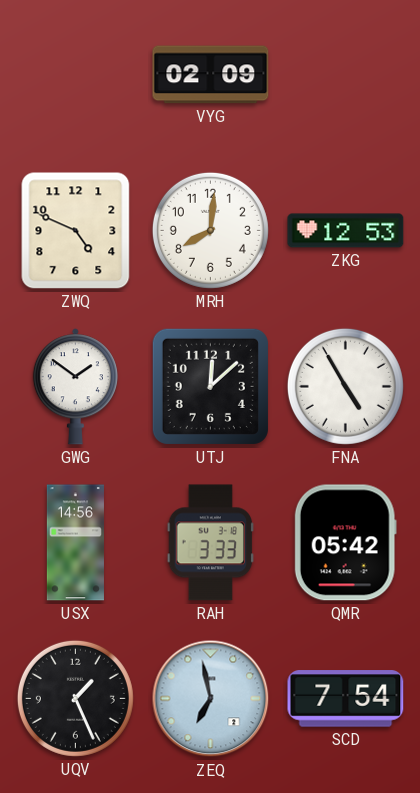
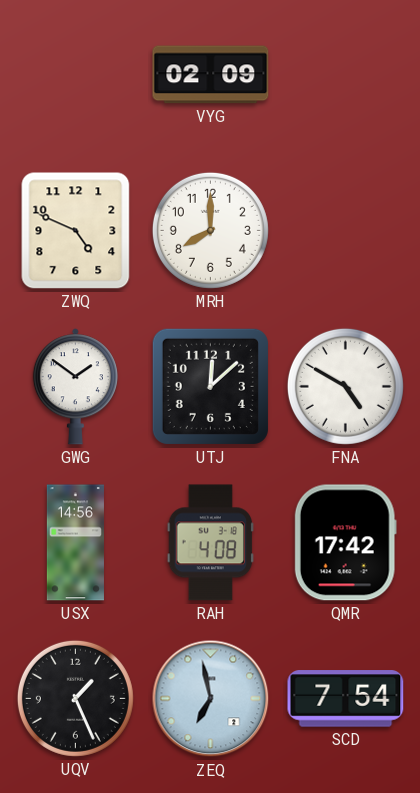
MRH: 8:01 -> 8:00 (210, 230)
ZKG: 12:53 -> none (346, 231)
FNA: 4:55 -> 4:50 (345, 386)
RAH: 3:33 -> 4:08 (211, 543)
QMR: 05:42 -> 17:42 (345, 543)
